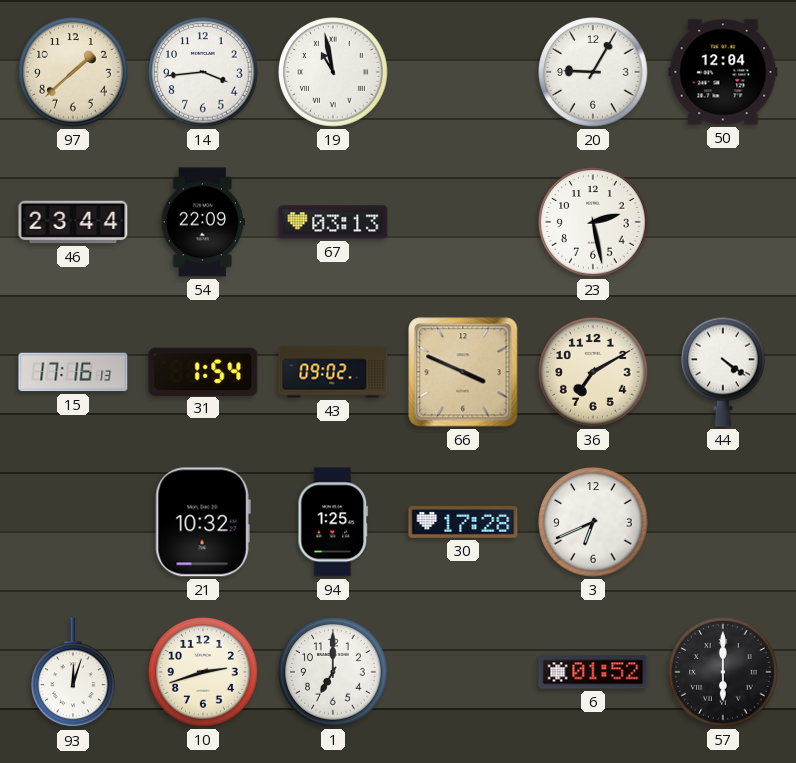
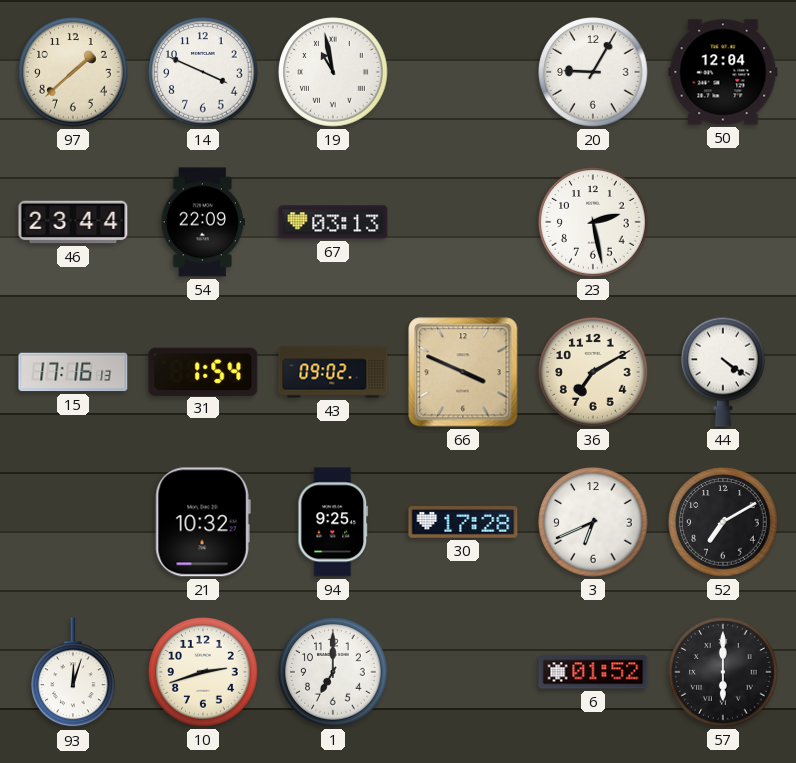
14: 3:44 -> 3:49 (203, 72)
94: 1:25 -> 9:25 (333, 522)
52: none -> 7:10 (723, 522)
